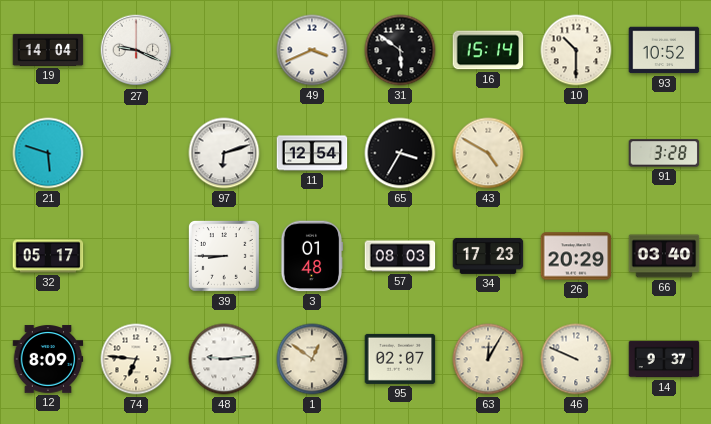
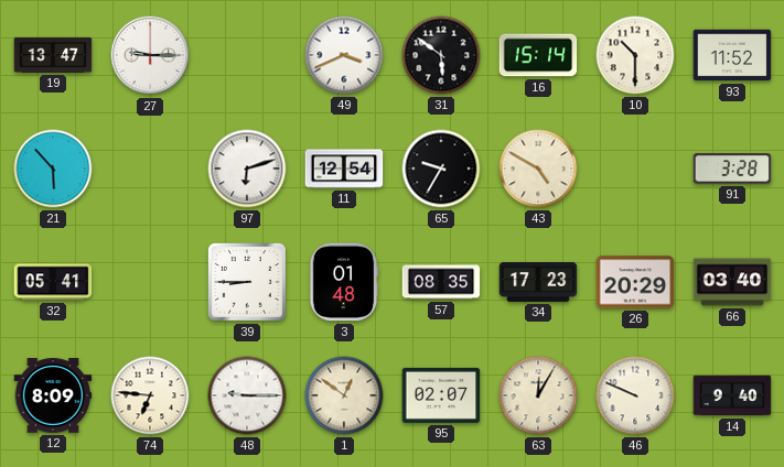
19: 14:04 -> 13:47 (53, 55)
27: 9:19 -> 9:15 (150, 55)
93: 10:52 -> 11:52 (732, 55)
21: 5:48 -> 5:53 (53, 169)
65: 3:35 -> 9:35 (441, 169)
32: 05:17 -> 05:41 (53, 282)
57: 08:03 -> 08:35 (441, 282)
48: 9:14 -> 9:15 (247, 395)
14: 9:37 -> 9:40 (732, 395)
